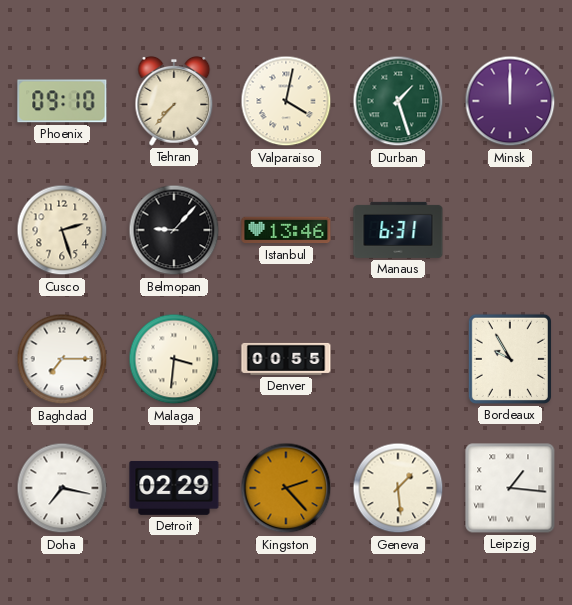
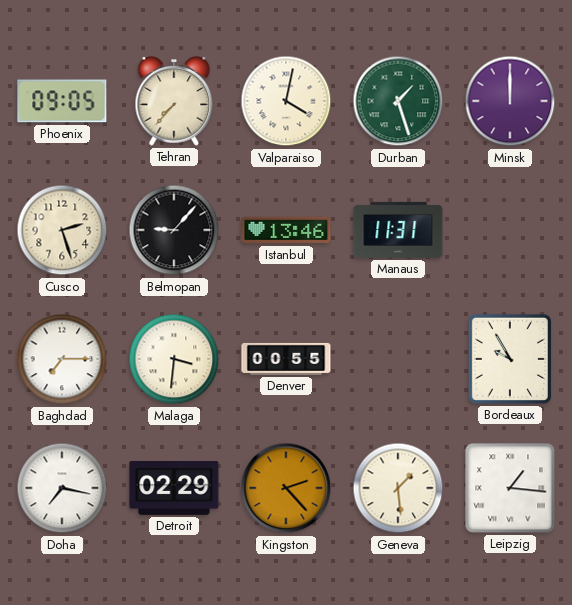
Phoenix: 09:10 -> 09:05 (62, 101)
Manaus: 6:31 -> 11:31 (398, 230)
